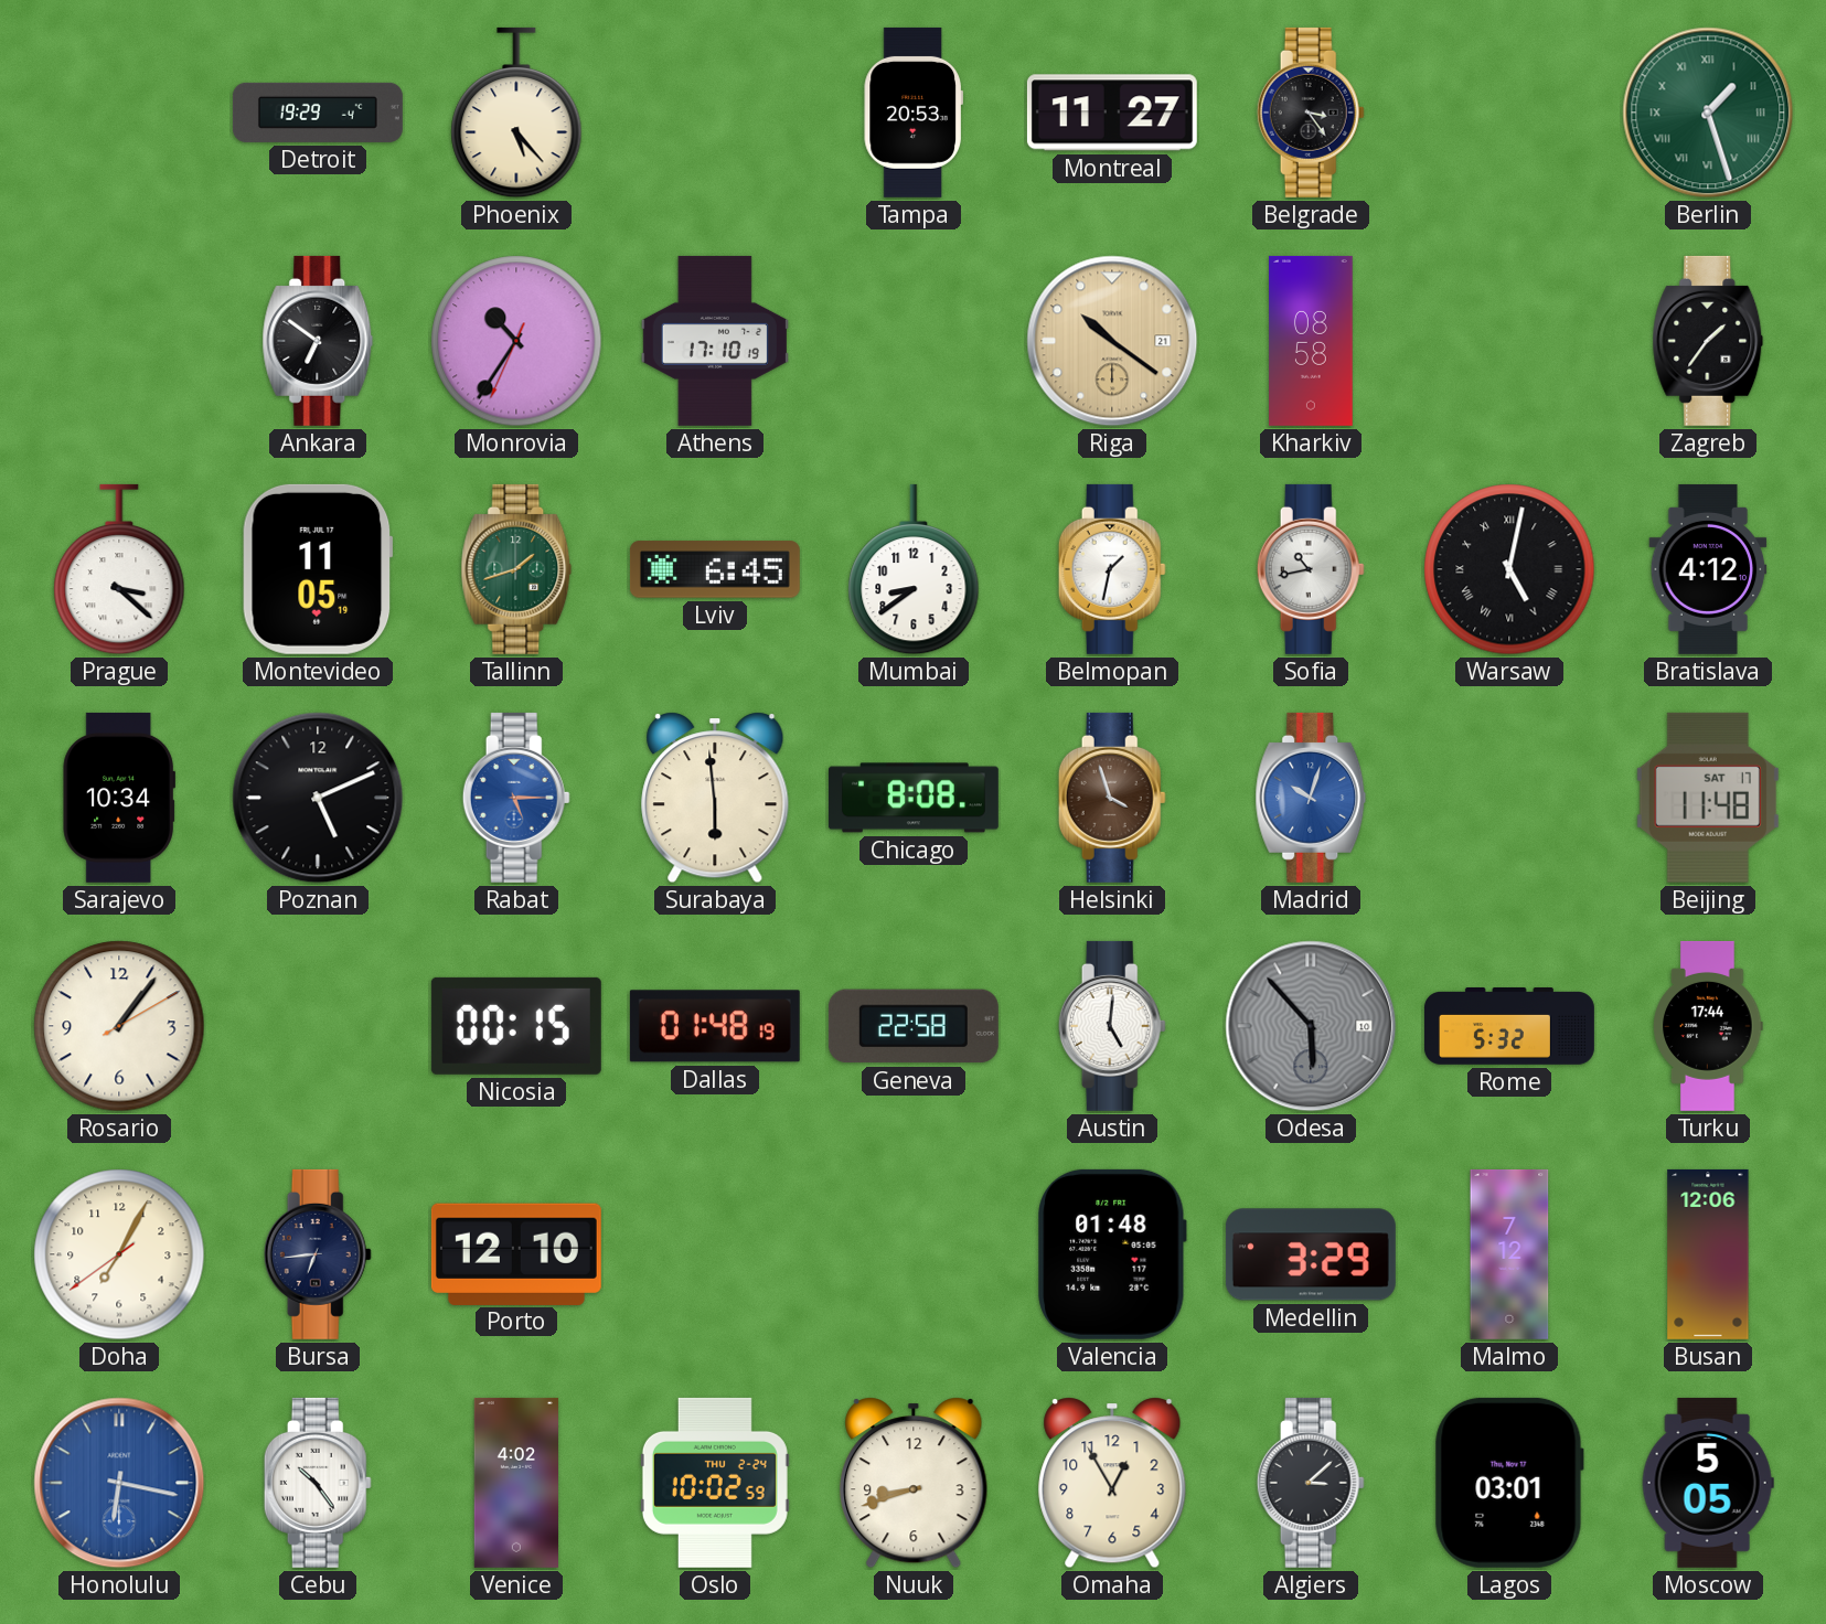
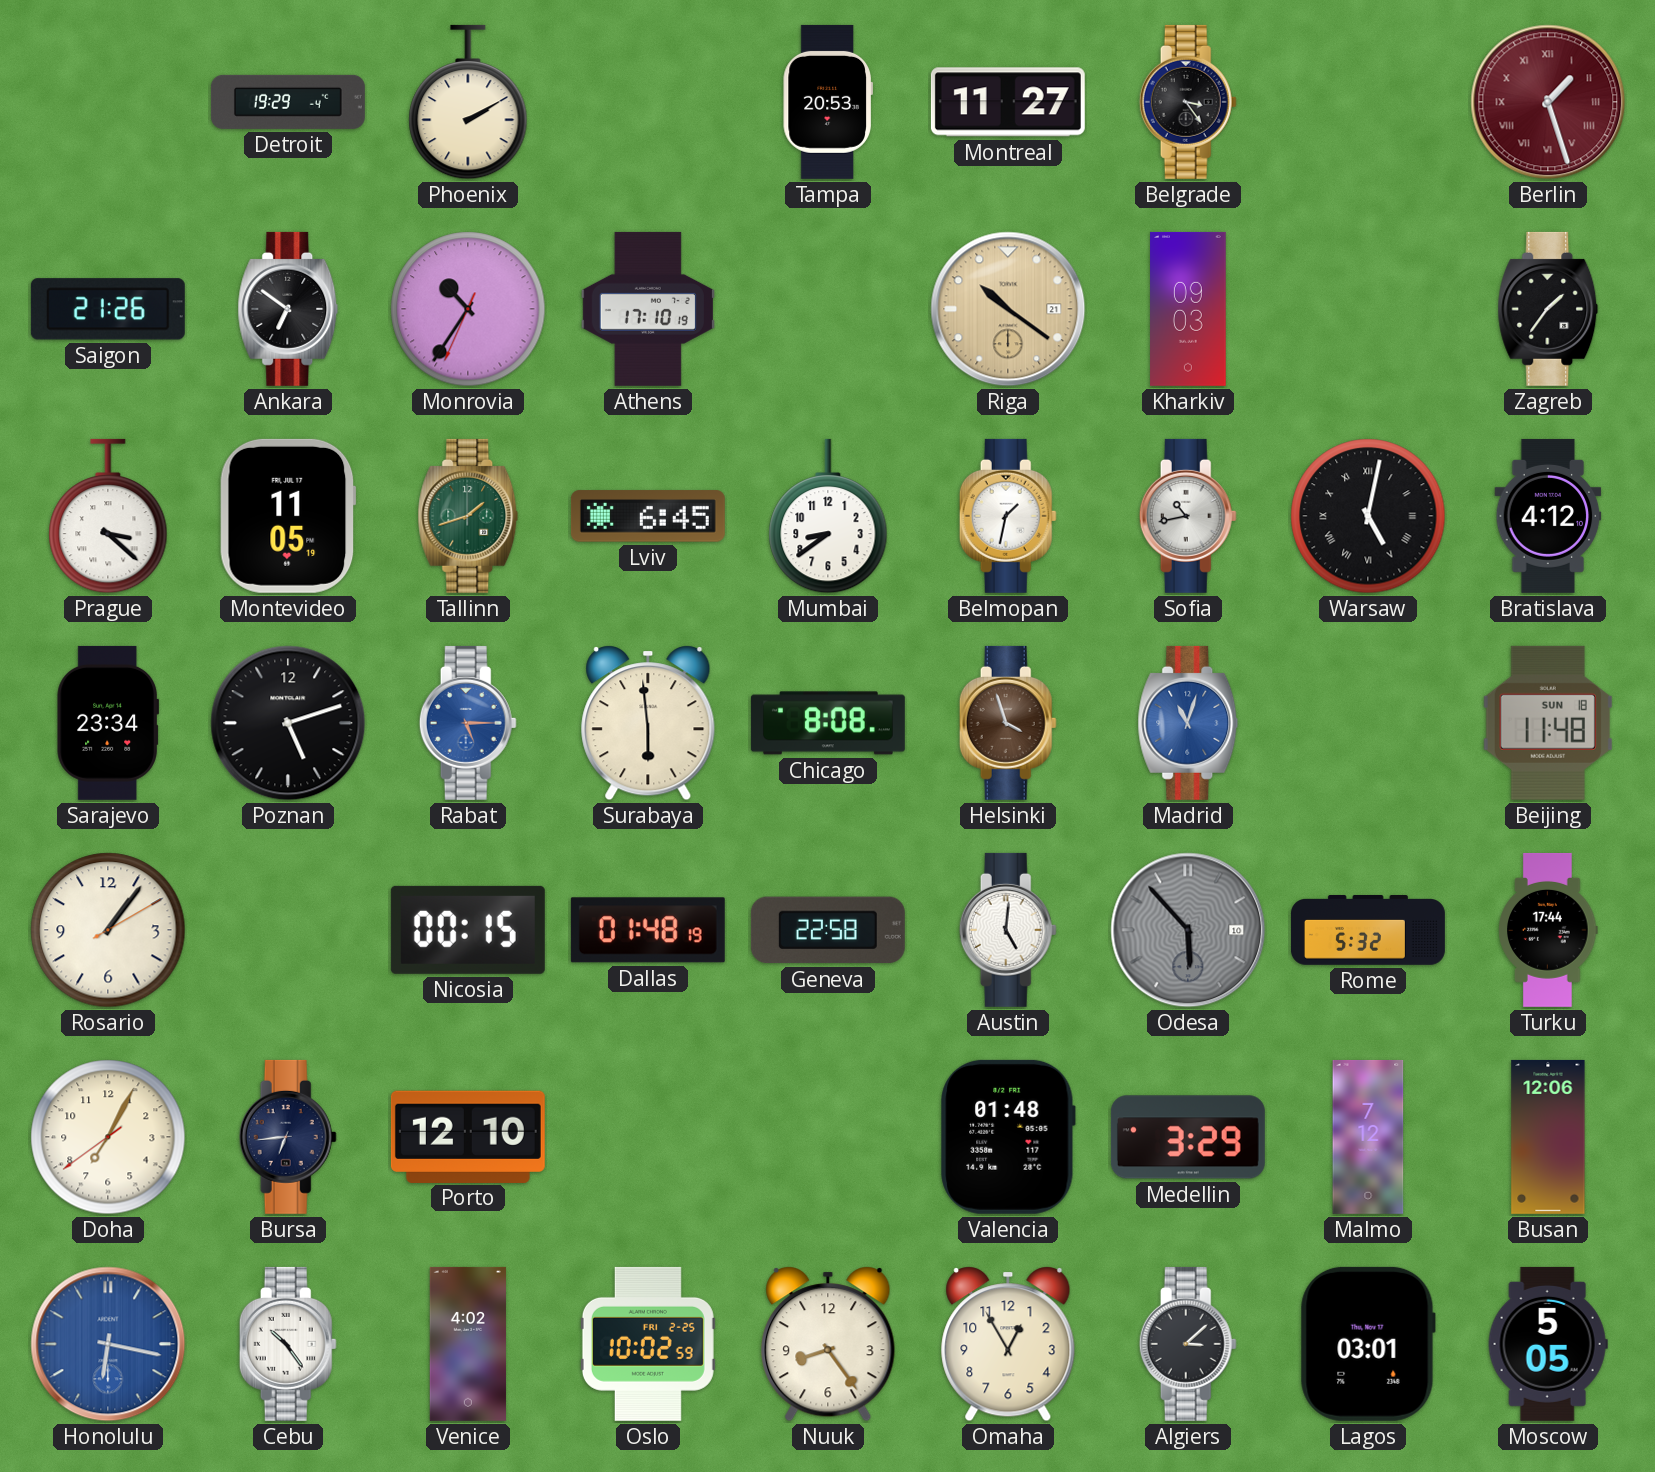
Phoenix: 5:23 -> 2:10 (468, 102)
Berlin dial: green -> burgundy (1548, 102)
Saigon: none -> 21:26 (108, 309)
Kharkiv: 08:58 -> 09:03 (1188, 309)
Sarajevo: 10:34 -> 23:34 (107, 723)
Poznan: 5:11 -> 5:12 (288, 723)
Madrid: 10:03 -> 11:03 (1188, 723)
Beijing date: SAT 17 -> SUN 18 (1548, 723)
Oslo date: THU 2-24 -> FRI 2-25 (648, 1344)
Nuuk: 8:42 -> 8:24 (828, 1344)
